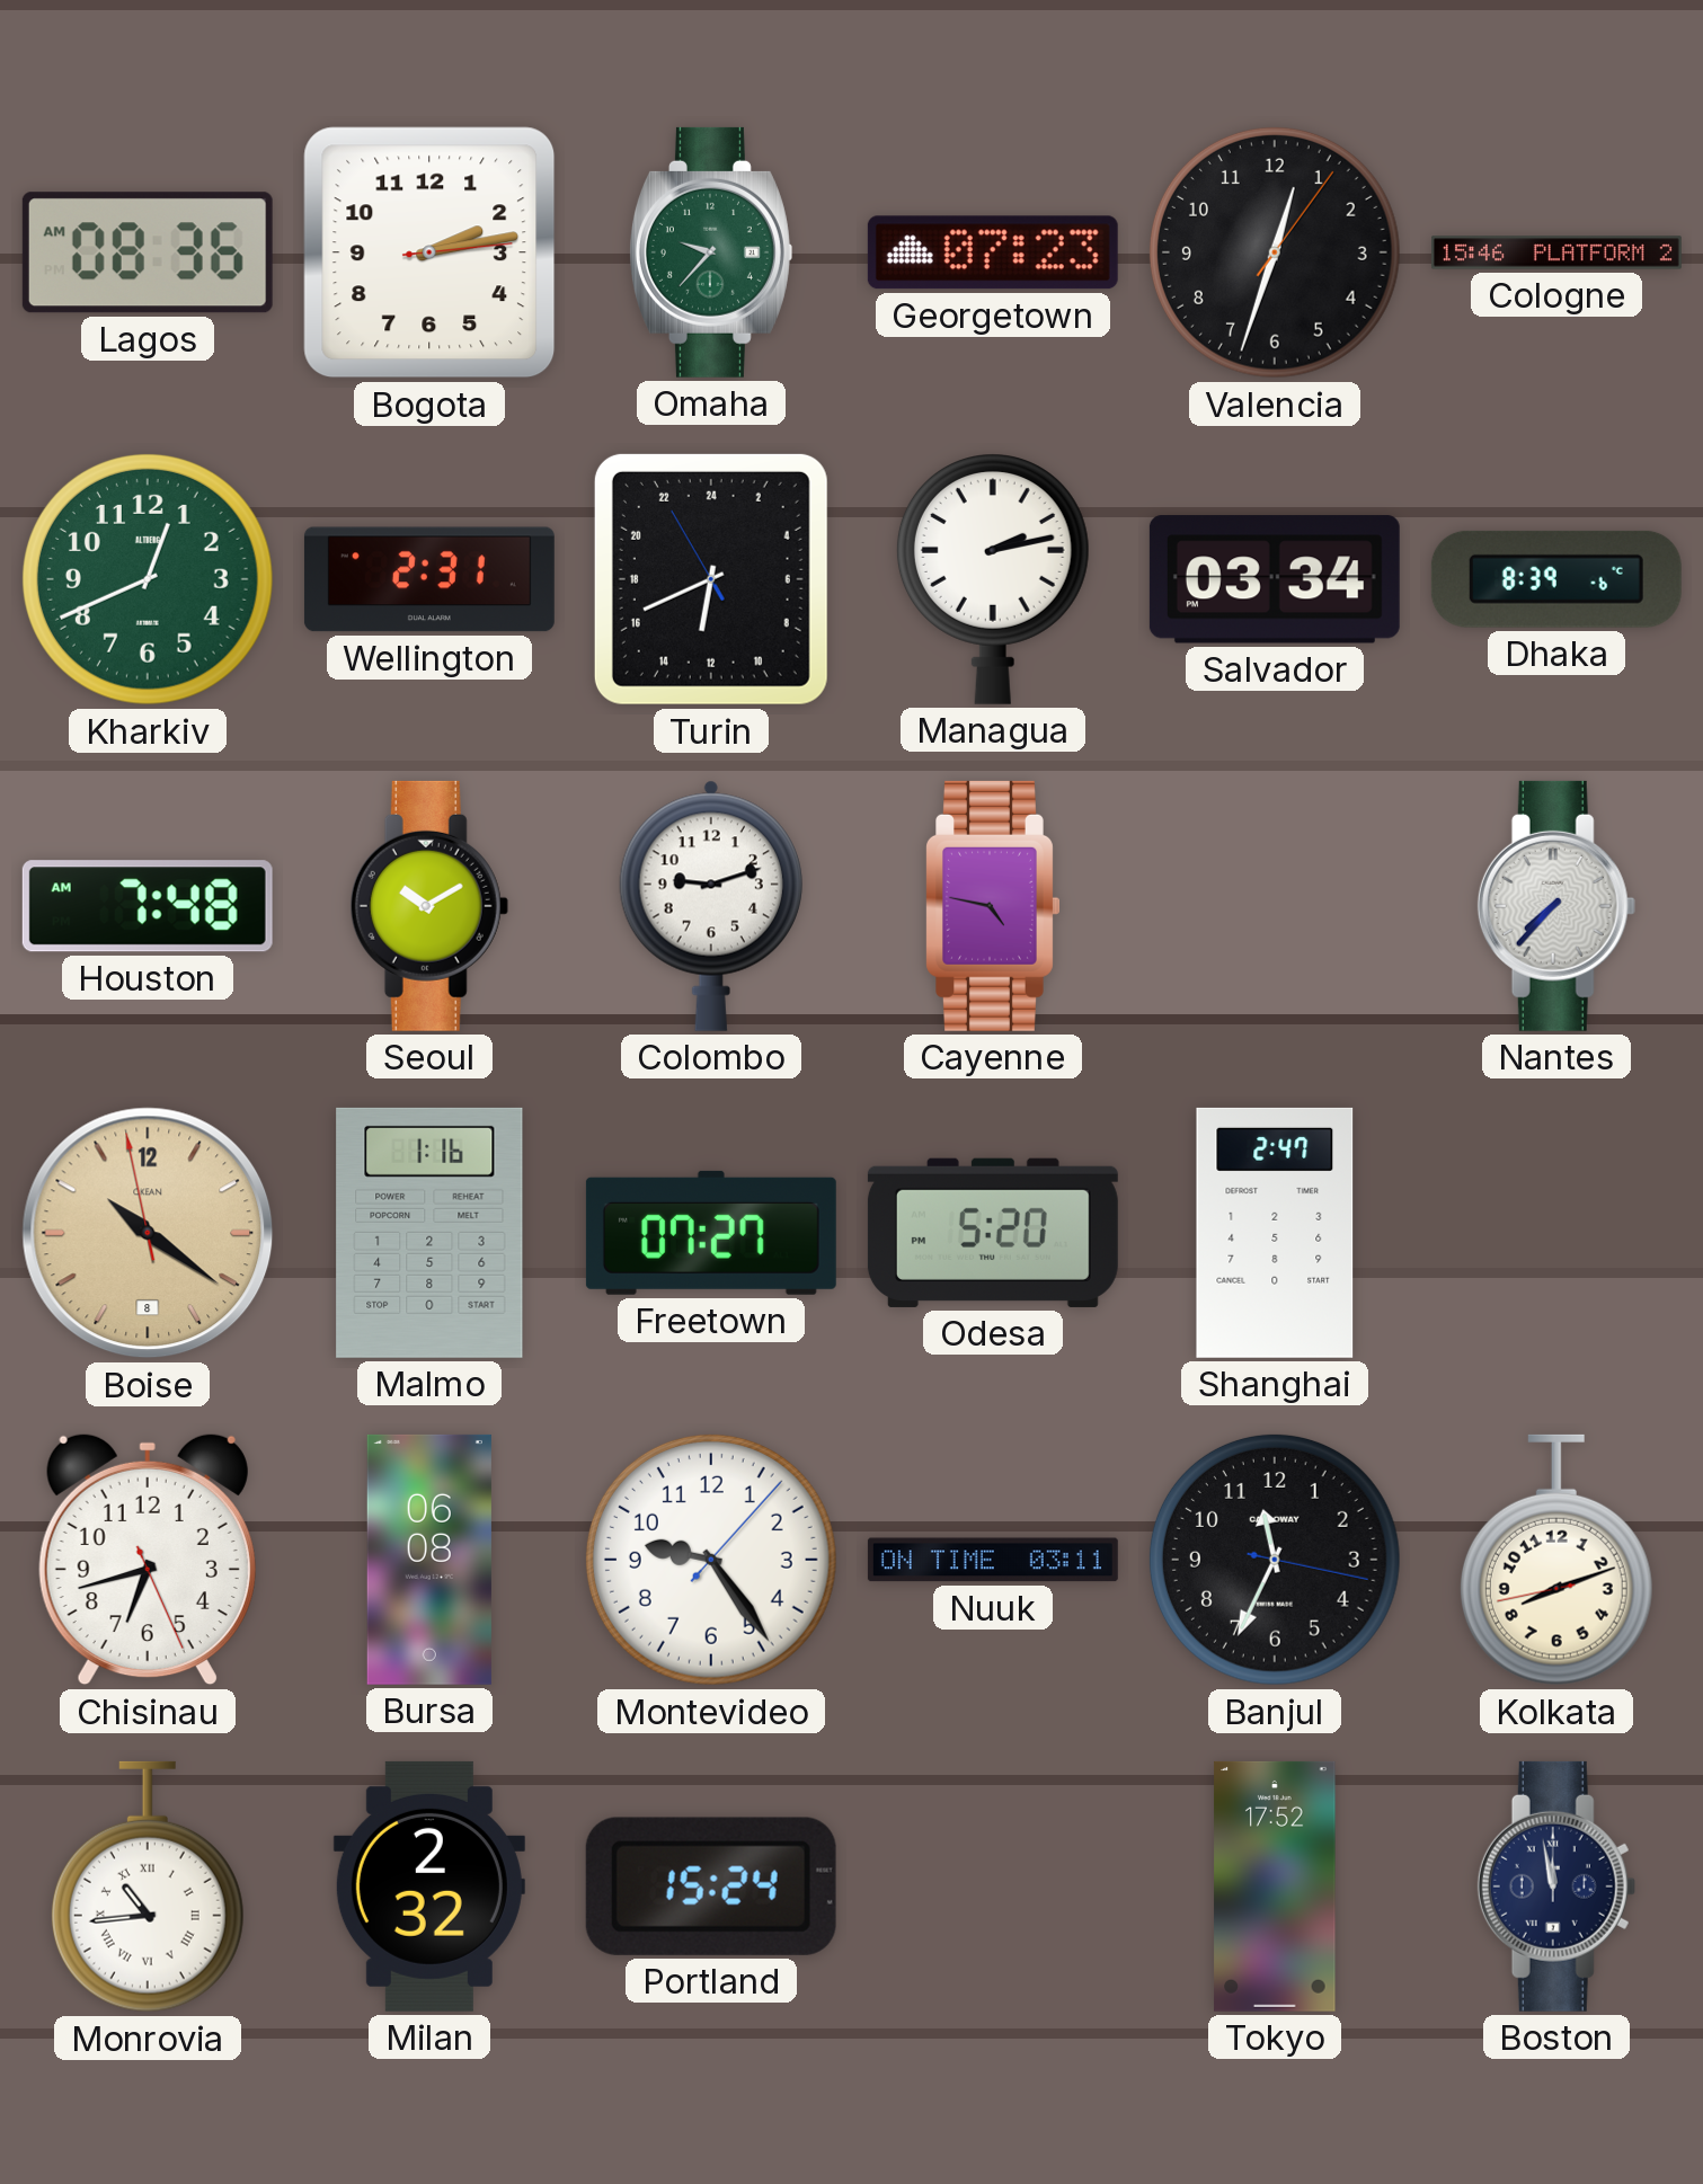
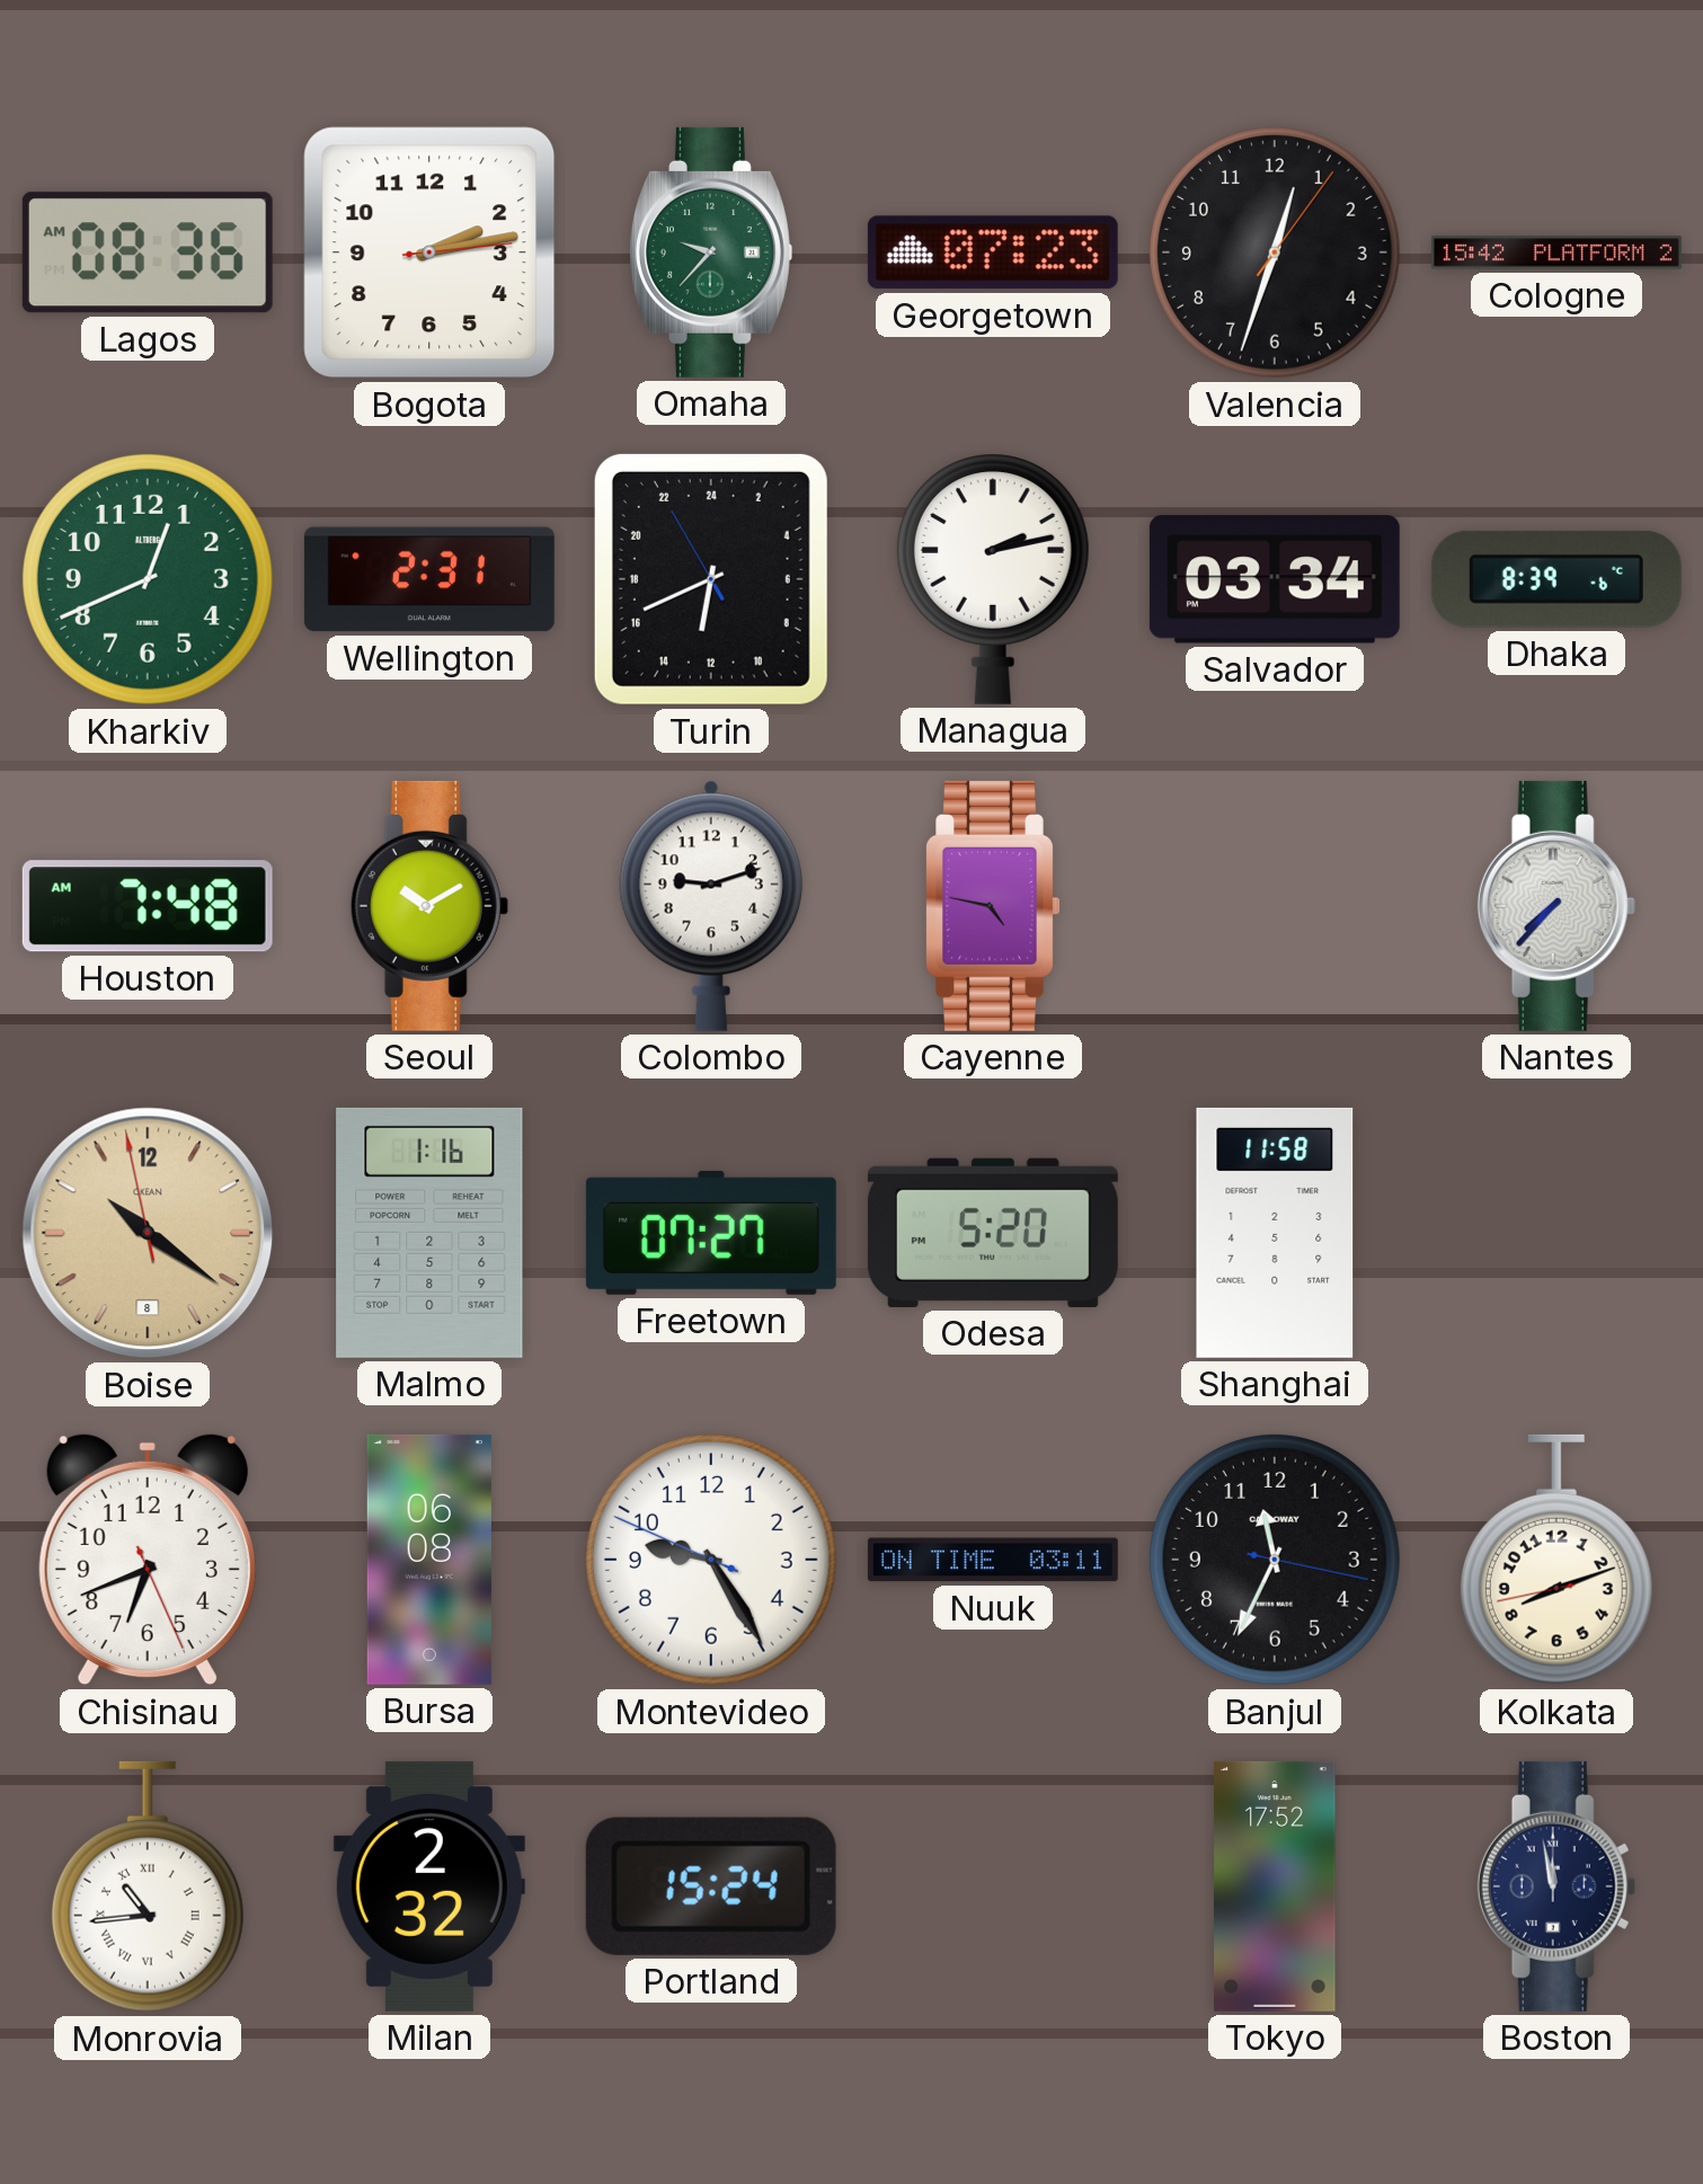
Cologne: 15:46 -> 15:42 (1556, 252)
Shanghai: 2:47 -> 11:58 (1275, 1233)
Chisinau: 6:42 -> 6:41 (148, 1560)
Montevideo: 9:24:07 -> 9:24:49 (711, 1560)
